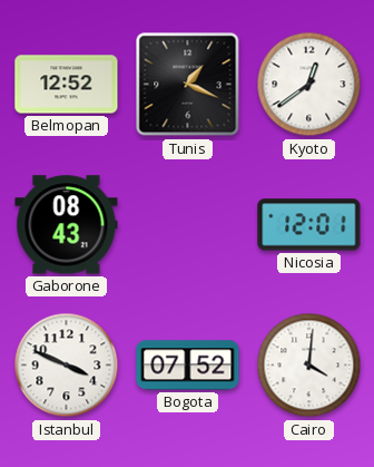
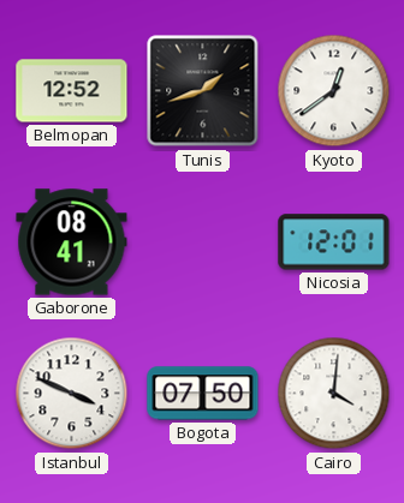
Tunis: 1:19 -> 1:42 (203, 91)
Gaborone: 08:43 -> 08:41 (72, 242)
Bogota: 07:52 -> 07:50 (203, 394)
